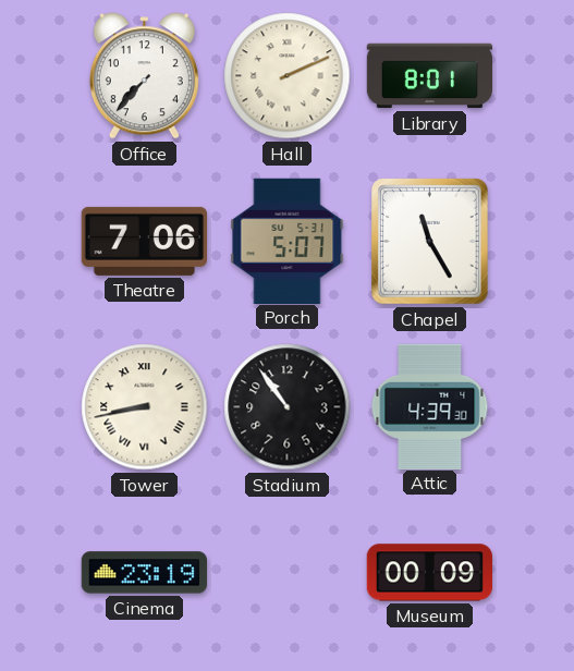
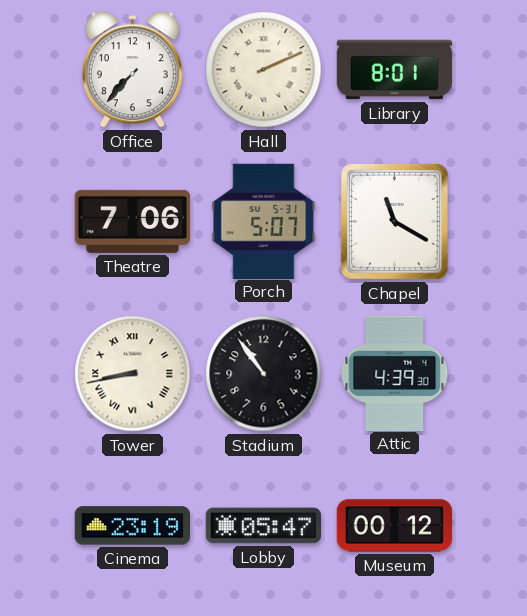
Chapel: 11:25 -> 11:20 (395, 222)
Lobby: none -> 05:47 (263, 526)
Museum: 00:09 -> 00:12 (394, 526)
